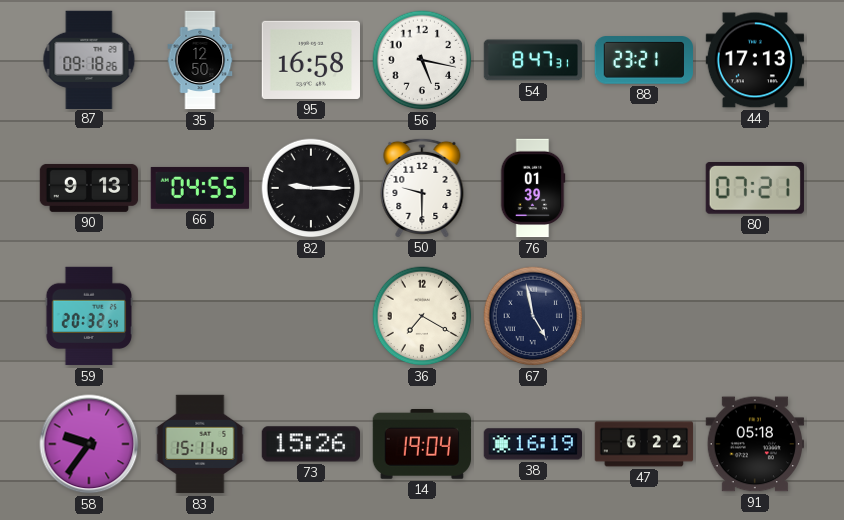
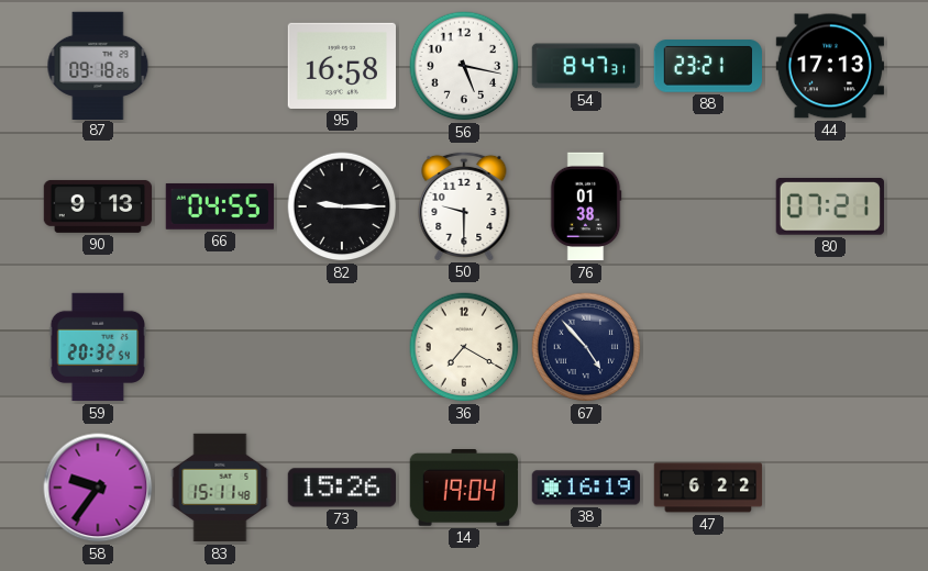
35: 12:50 -> none (200, 60)
76: 01:39 -> 01:38 (586, 206)
67: 4:58 -> 4:53 (586, 347)
91: 05:18 -> none (754, 444)
